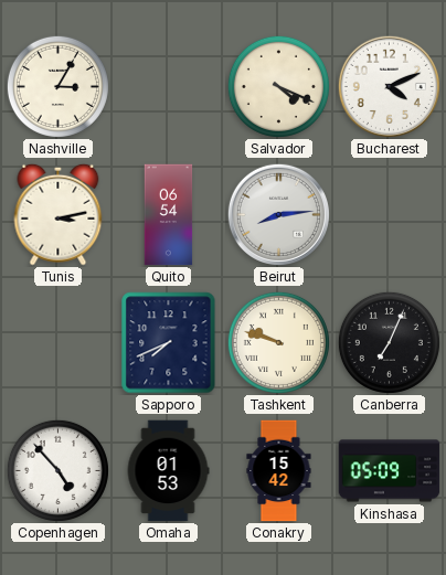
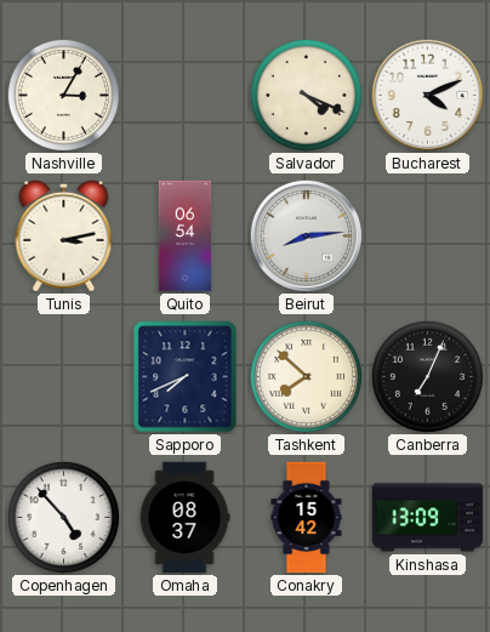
Tashkent: 9:48 -> 7:52 (306, 376)
Omaha: 01:53 -> 08:37 (184, 518)
Kinshasa: 05:09 -> 13:09 (428, 518)
